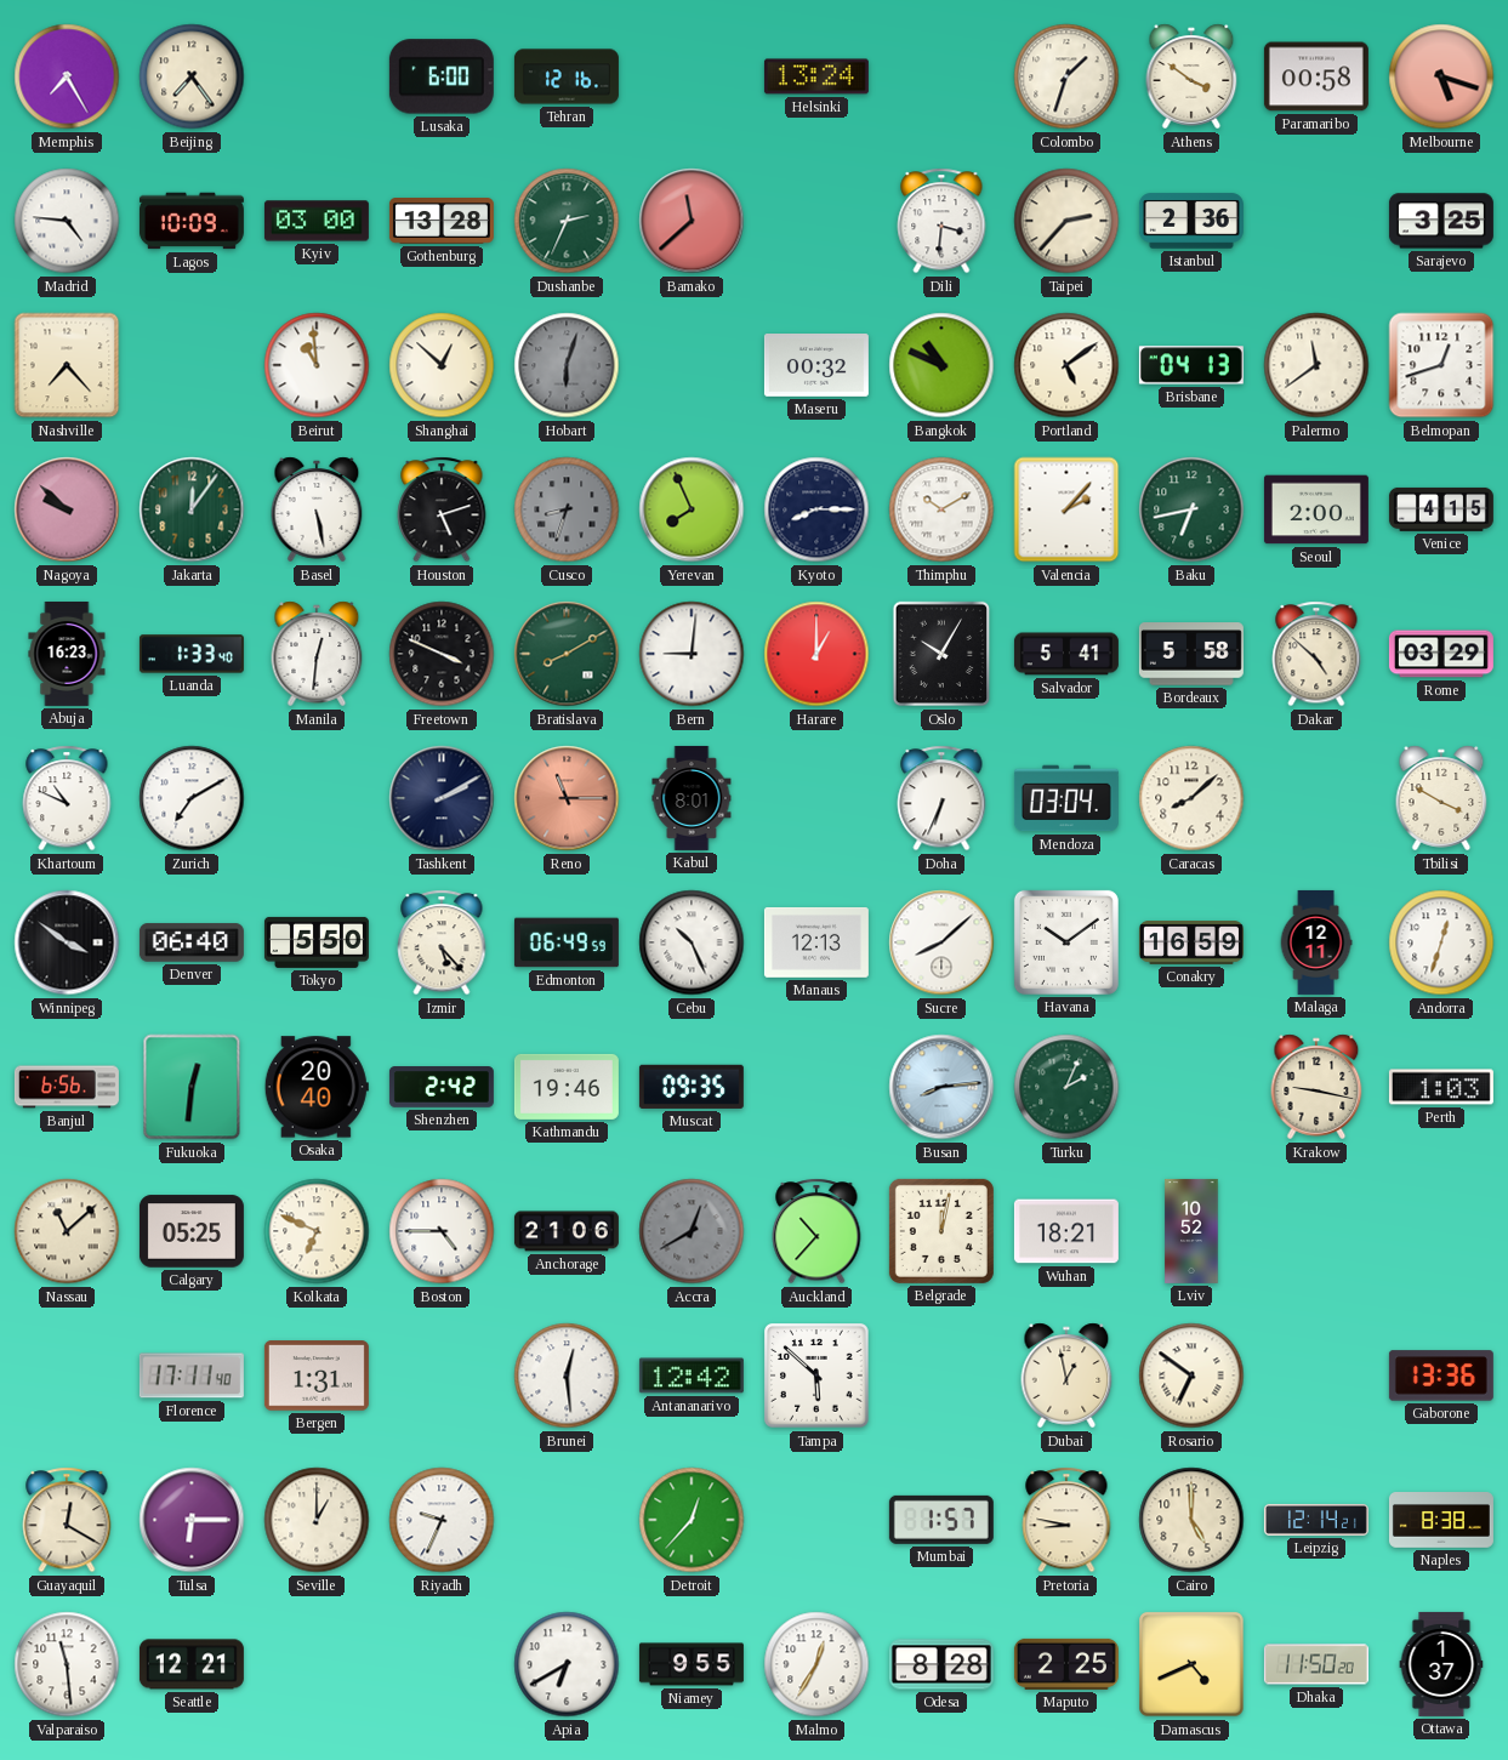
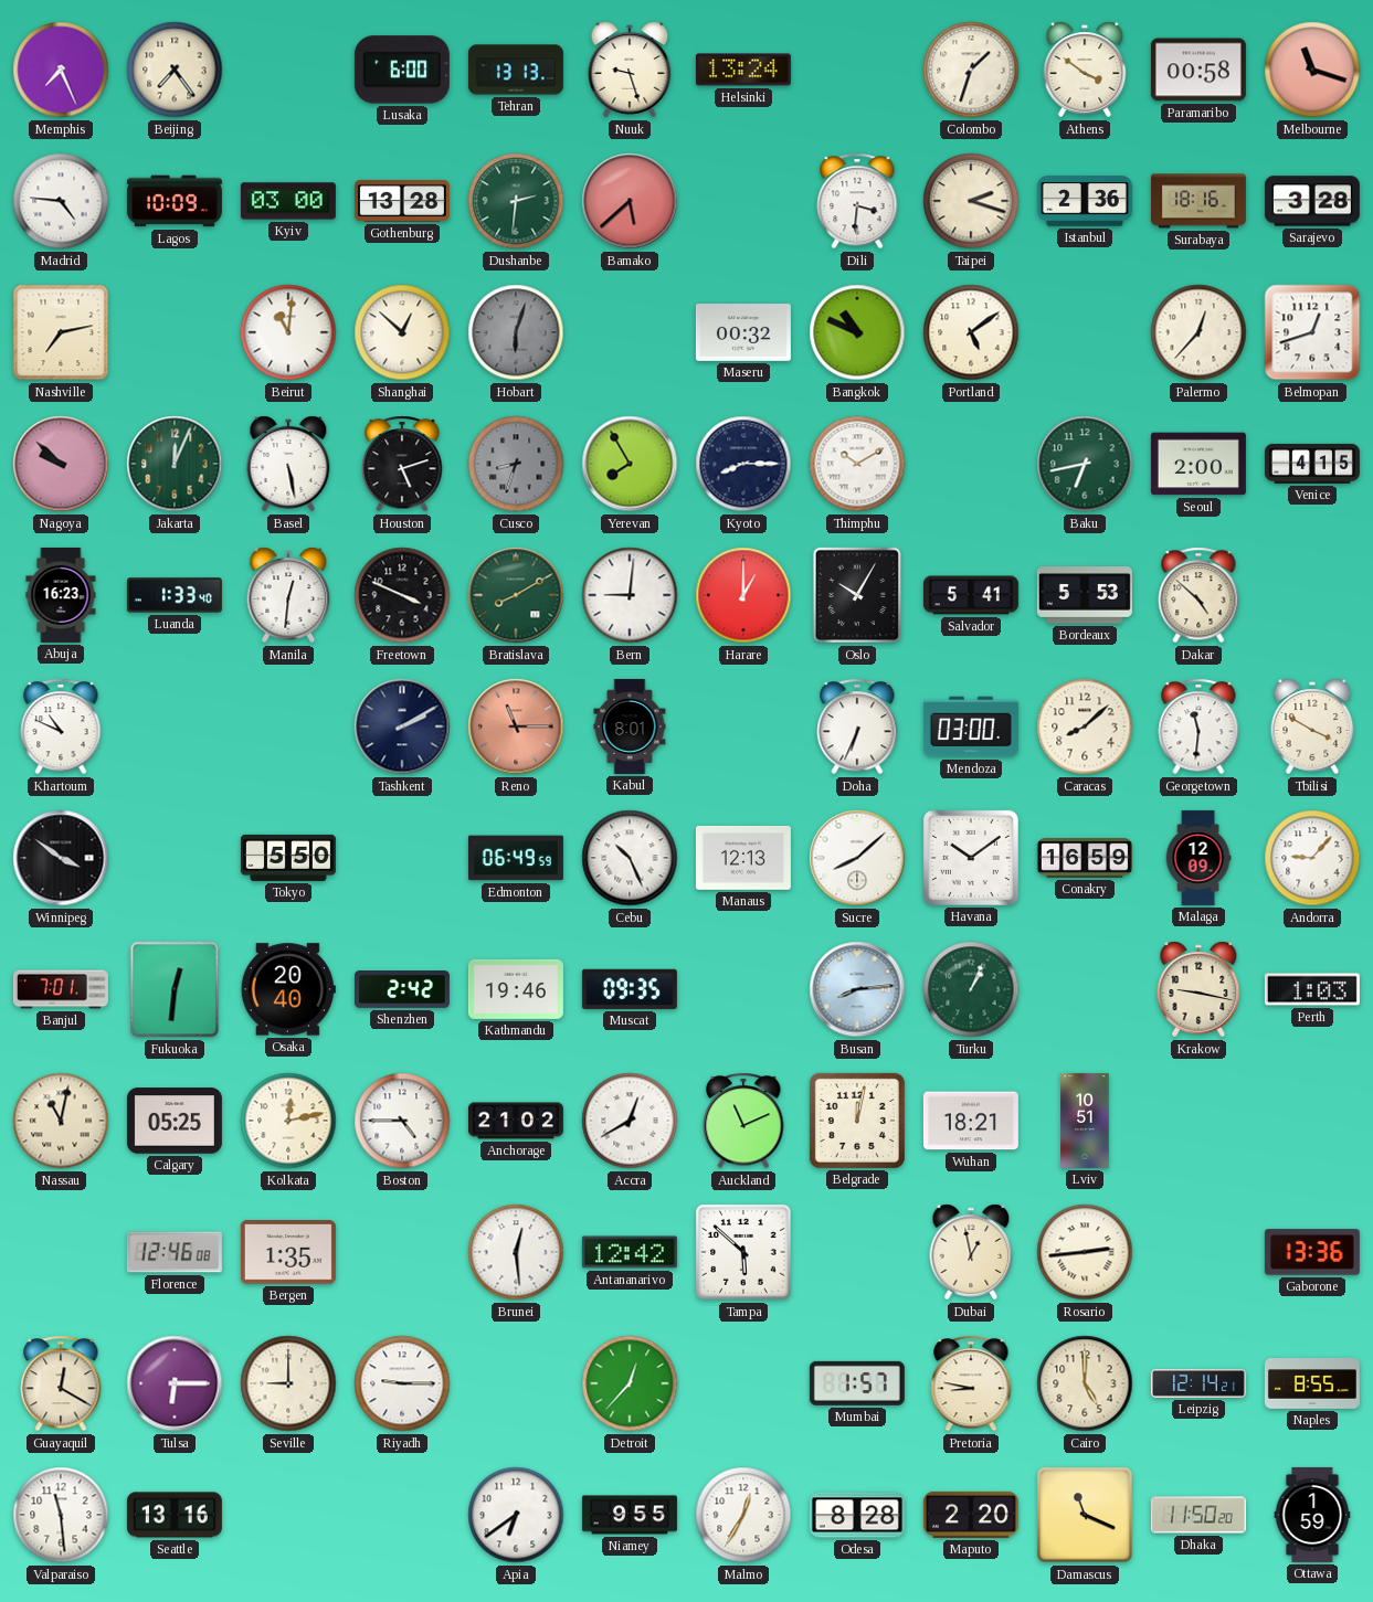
Memphis: 7:25 -> 7:26 (61, 70)
Tehran: 12:16 -> 13:13 (516, 70)
Nuuk: none -> 9:27 (630, 70)
Melbourne: 5:18 -> 11:18 (1312, 70)
Dushanbe: 2:34 -> 2:31 (516, 201)
Bamako: 11:38 -> 5:38 (630, 201)
Taipei: 2:37 -> 2:18 (971, 201)
Surabaya: none -> 18:16 (1198, 201)
Sarajevo: 3:25 -> 3:28 (1312, 201)
Nashville: 7:23 -> 7:13 (61, 332)
Beirut: 10:59 -> 11:01 (288, 332)
Brisbane: 04:13 -> none (1191, 365)
Palermo: 11:39 -> 12:37 (1198, 332)
Jakarta: 12:06 -> 12:04 (175, 464)
Yerevan: 7:56 -> 7:55 (630, 464)
Valencia: 2:07 -> none (1066, 509)
Bordeaux: 5:58 -> 5:53 (1085, 595)
Rome: 03:29 -> none (1441, 654)
Zurich: 7:10 -> none (192, 798)
Mendoza: 03:04 -> 03:00 (971, 726)
Georgetown: none -> 11:31 (1198, 726)
Denver: 06:40 -> none (192, 942)
Izmir: 5:23 -> none (442, 942)
Malaga: 12:11 -> 12:09 (1198, 858)
Andorra: 12:33 -> 9:07 (1312, 858)
Banjul: 6:56 -> 7:01 (61, 989)
Turku: 2:04 -> 1:04 (971, 989)
Nassau: 11:08 -> 11:02 (61, 1121)
Kolkata: 6:49 -> 12:13 (288, 1121)
Anchorage: 21:06 -> 21:02 (516, 1121)
Accra dial: grey -> white (630, 1121)
Auckland: 10:37 -> 11:11 (743, 1121)
Lviv: 10:52 -> 10:51 (1085, 1121)
Florence: 17:11 -> 12:46 (175, 1252)
Bergen: 1:31 -> 1:35 (288, 1252)
Rosario: 6:51 -> 2:44 (1085, 1252)
Seville: 1:00 -> 9:00 (288, 1383)
Riyadh: 9:34 -> 9:15 (402, 1383)
Naples: 8:38 -> 8:55 (1312, 1384)
Seattle: 12:21 -> 13:16 (175, 1515)
Apia: 6:40 -> 6:39 (516, 1515)
Maputo: 2:25 -> 2:20 (971, 1515)
Damascus: 4:41 -> 11:19 (1086, 1516)
Ottawa: 1:37 -> 1:59 (1312, 1515)
